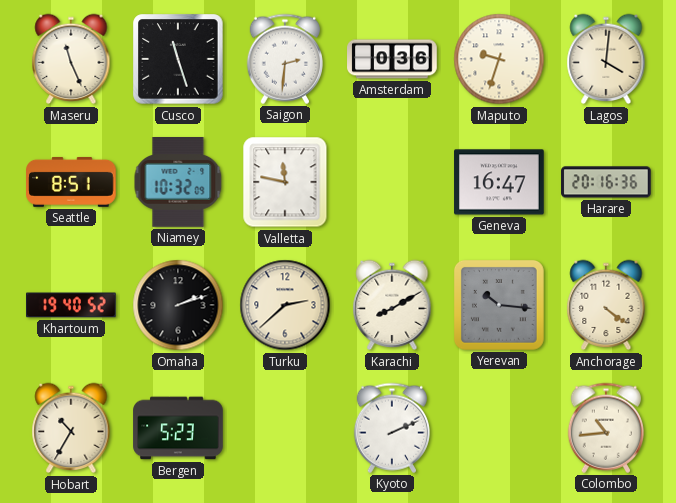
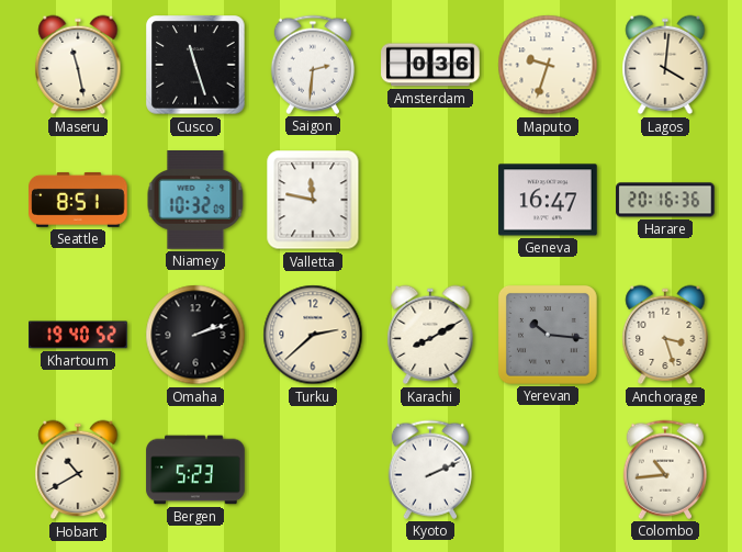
Maseru: 11:26 -> 11:28 (78, 65)
Anchorage: 4:21 -> 3:27 (665, 335)
Hobart: 10:35 -> 10:40 (78, 470)
